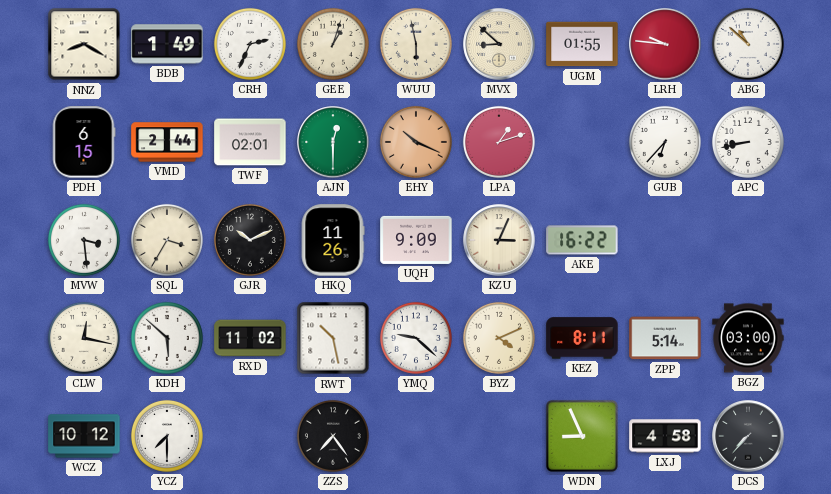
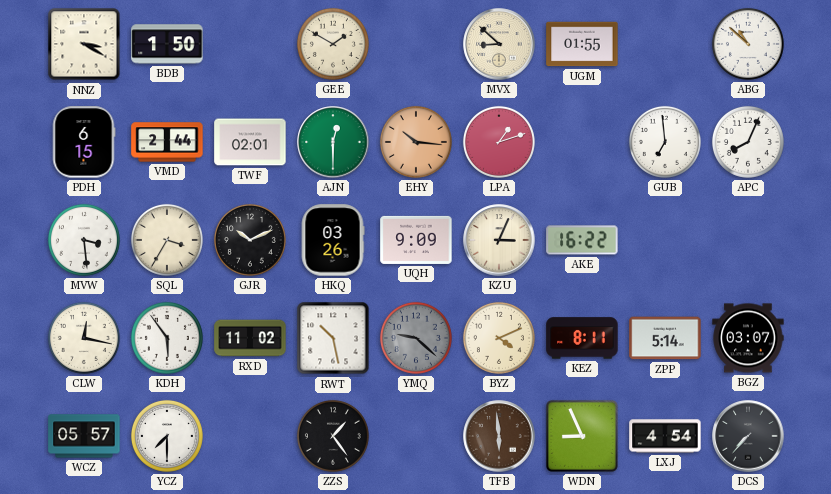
NNZ: 8:20 -> 3:20 (84, 44)
BDB: 1:49 -> 1:50 (167, 44)
CRH: 2:34 -> none (250, 44)
GEE: 1:03 -> 1:50 (333, 44)
WUU: 5:58 -> none (416, 44)
LRH: 9:46 -> none (665, 44)
EHY: 10:19 -> 10:16 (416, 142)
GUB: 6:37 -> 6:59 (665, 142)
APC: 8:43 -> 8:04 (748, 142)
HKQ: 11:26 -> 03:26 (333, 240)
KDH: 5:52 -> 5:54 (167, 338)
YMQ dial: white -> grey (416, 338)
BGZ: 03:00 -> 03:07 (748, 338)
WCZ: 10:12 -> 05:57 (84, 436)
ZZS: 7:24 -> 1:24 (333, 436)
TFB: none -> 5:59 (499, 436)
LXJ: 4:58 -> 4:54 (665, 436)
